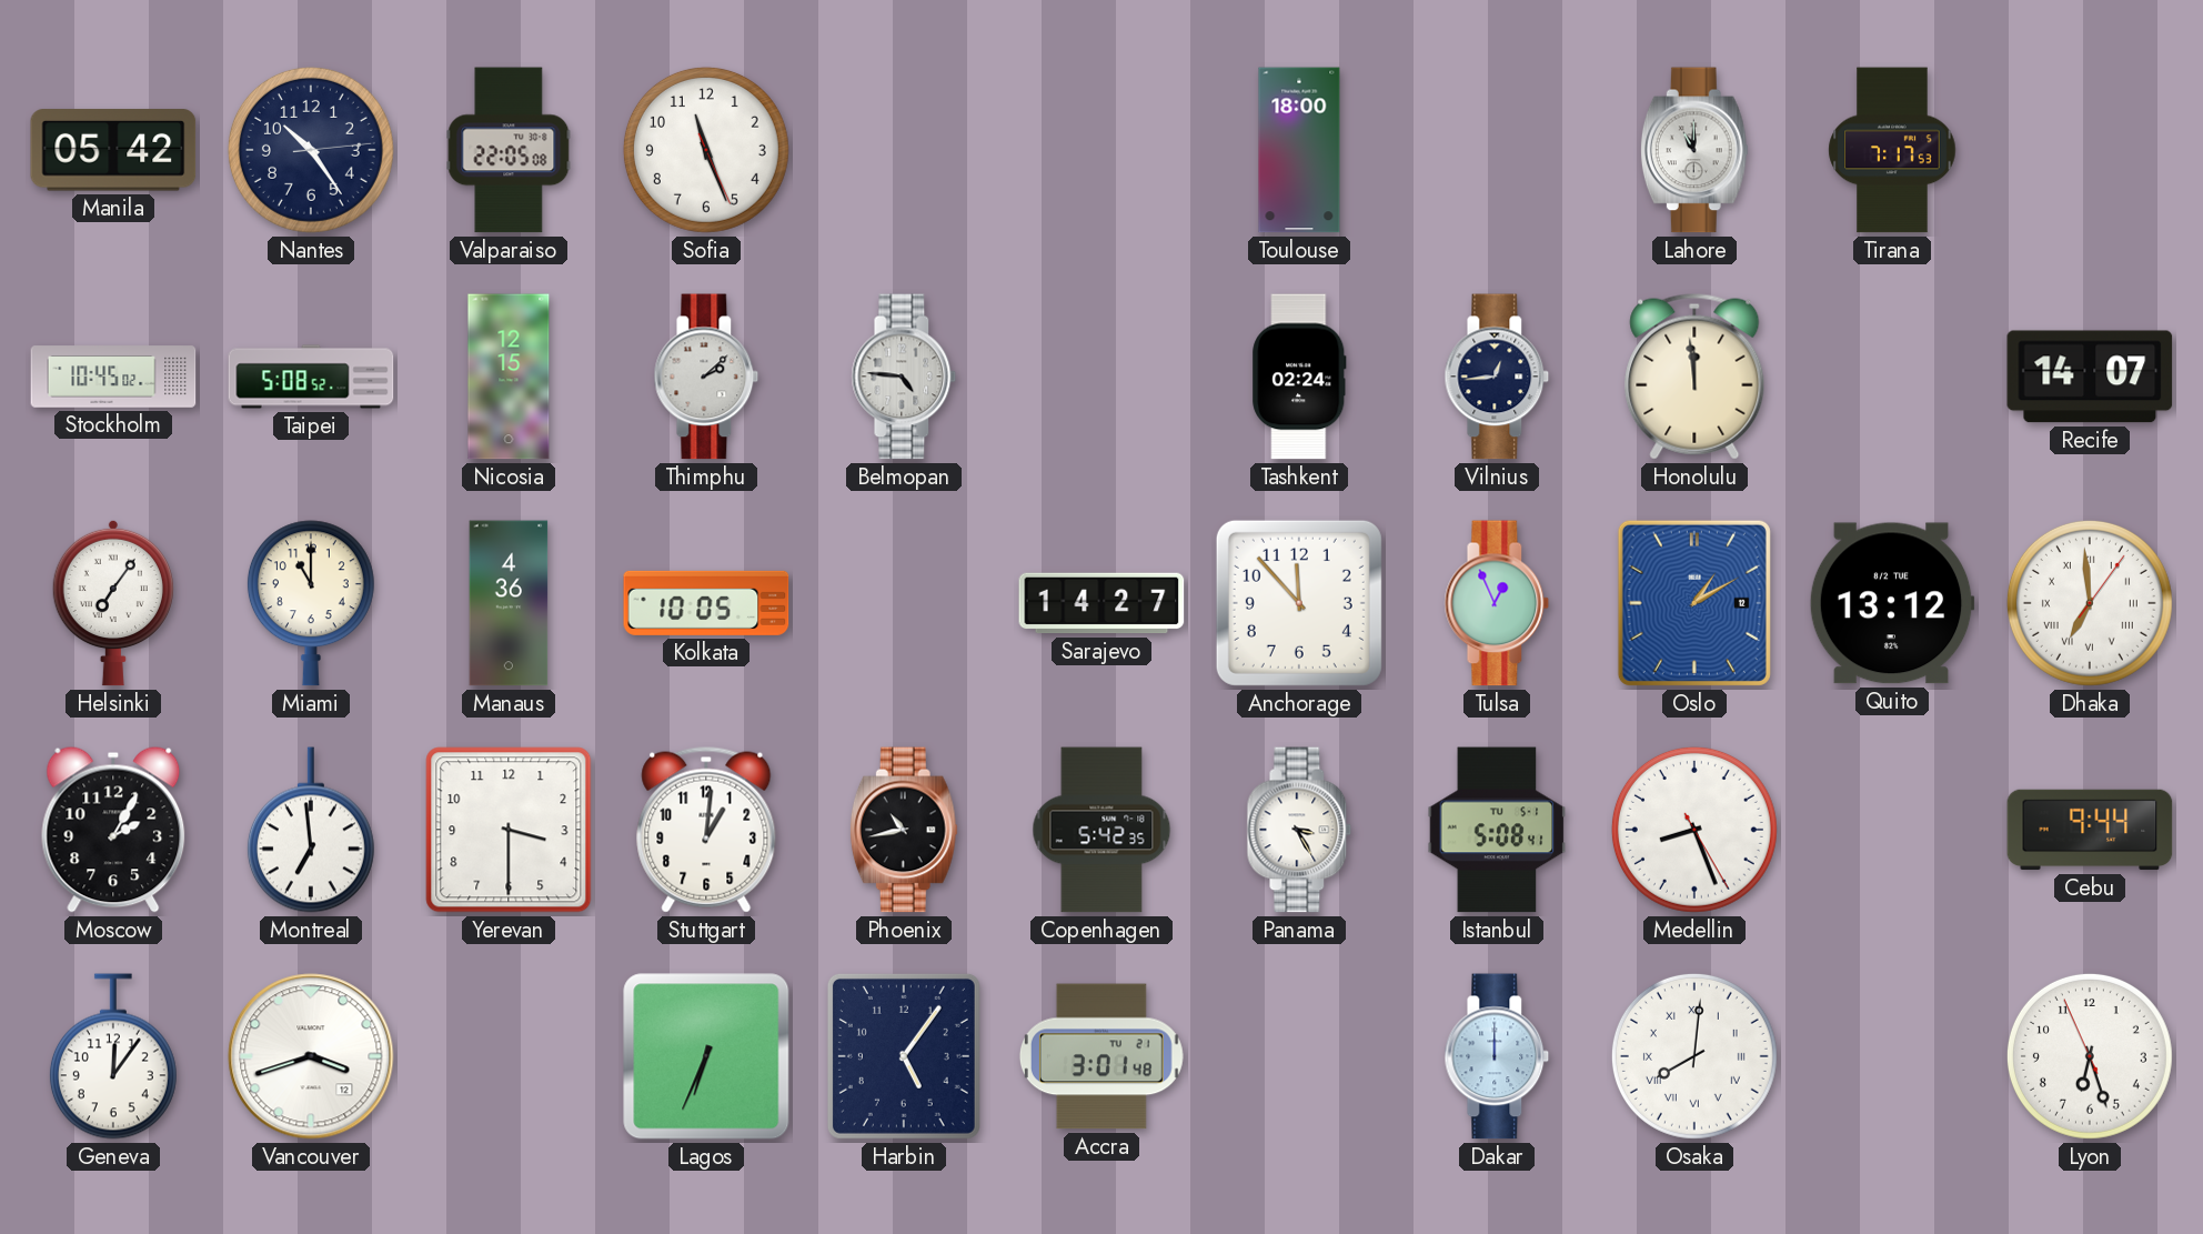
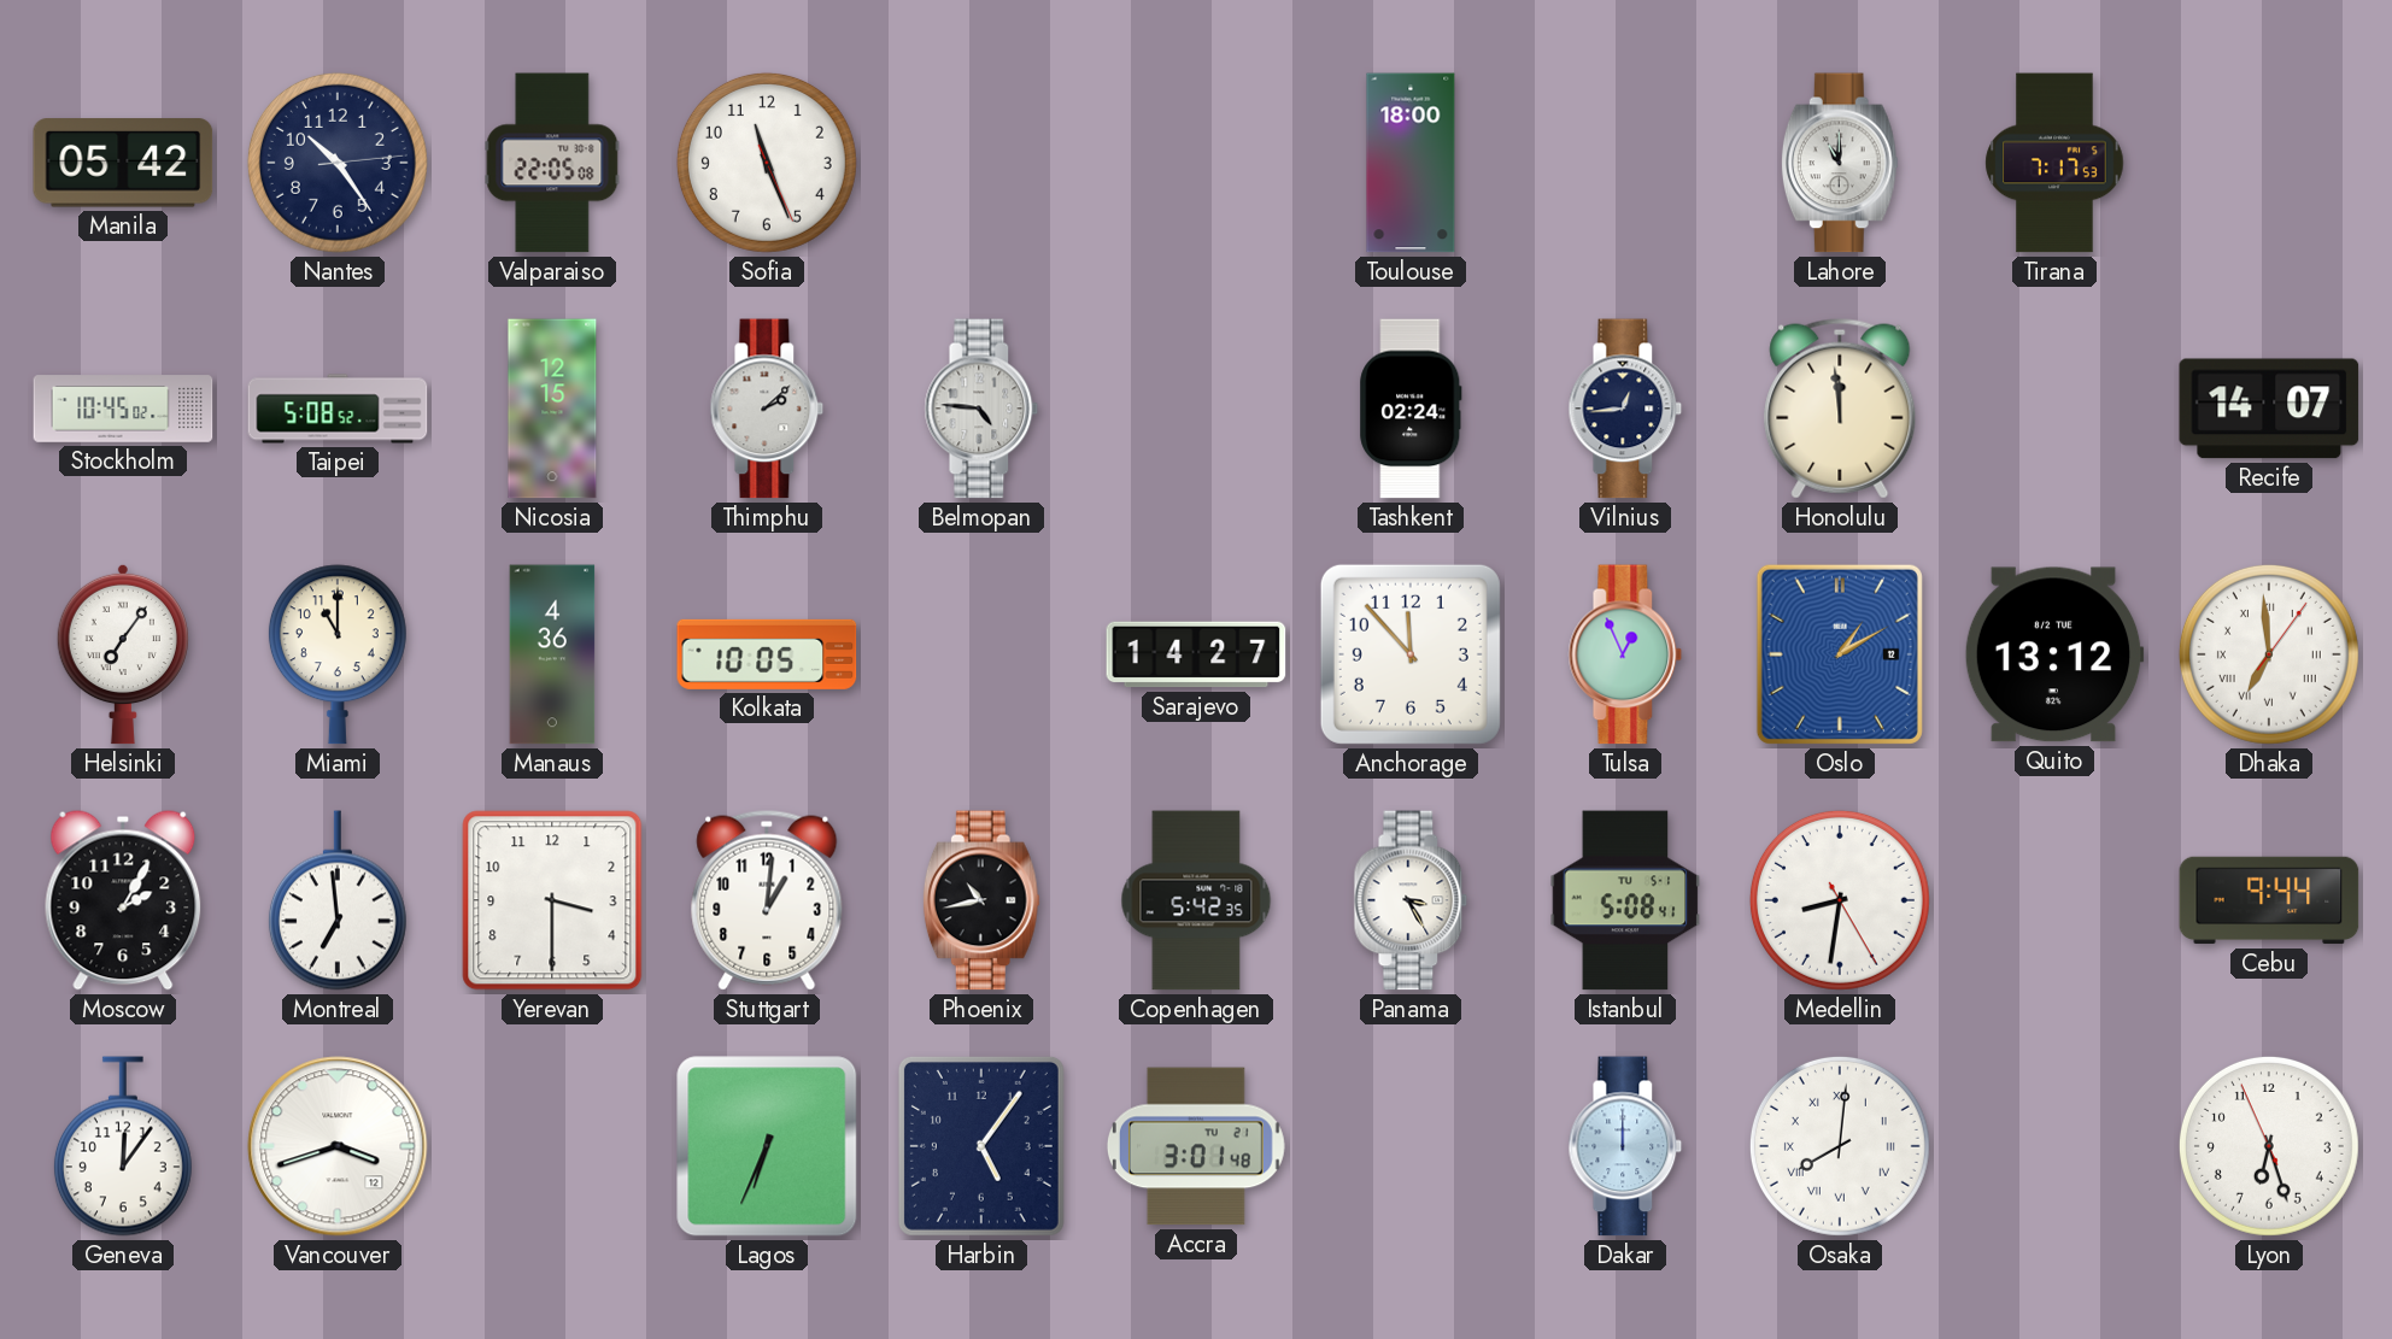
Medellin: 8:26 -> 8:31 (1840, 900)
